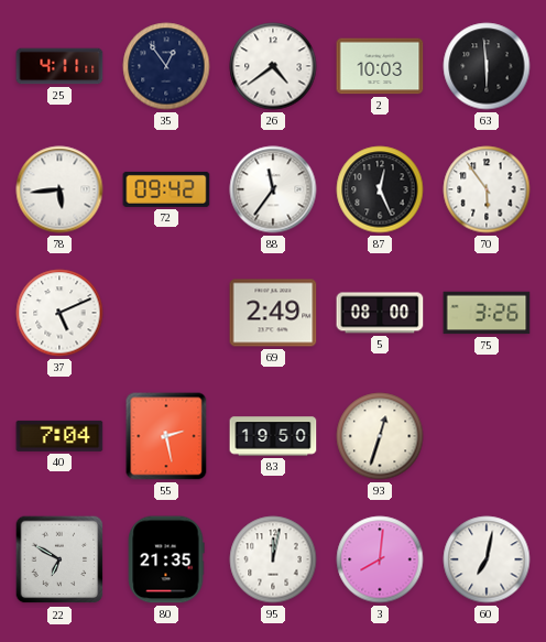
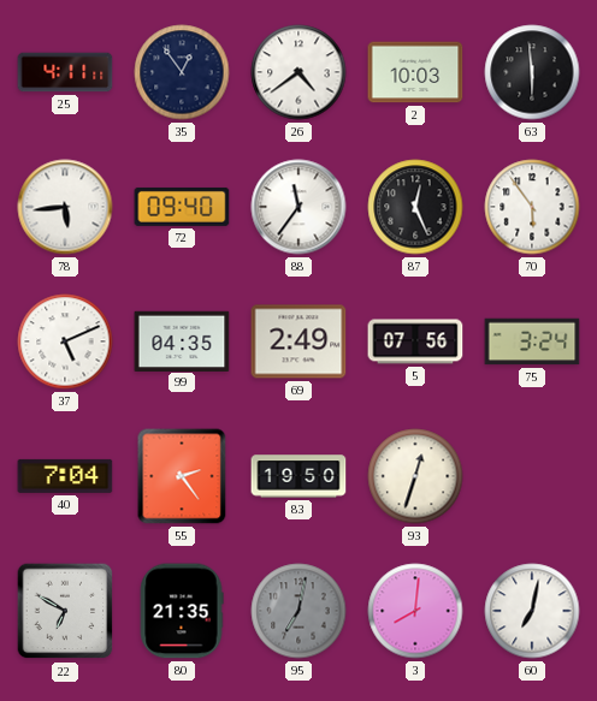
72: 09:42 -> 09:40 (182, 207)
99: none -> 04:35 (182, 340)
5: 08:00 -> 07:56 (415, 341)
75: 3:26 -> 3:24 (532, 341)
55: 2:28 -> 2:24 (182, 476)
95: 12:02 -> 7:02 (298, 611)
95 dial: white -> grey (298, 611)
